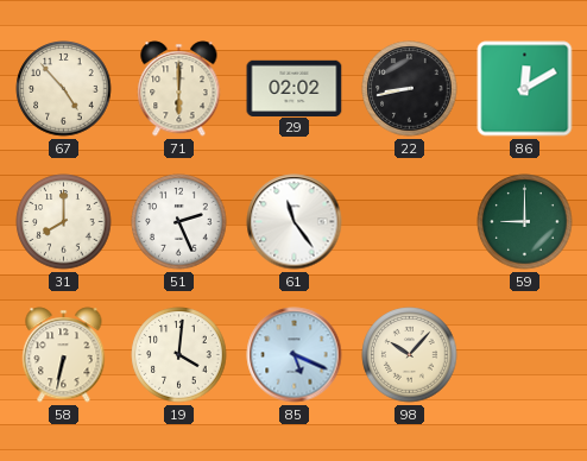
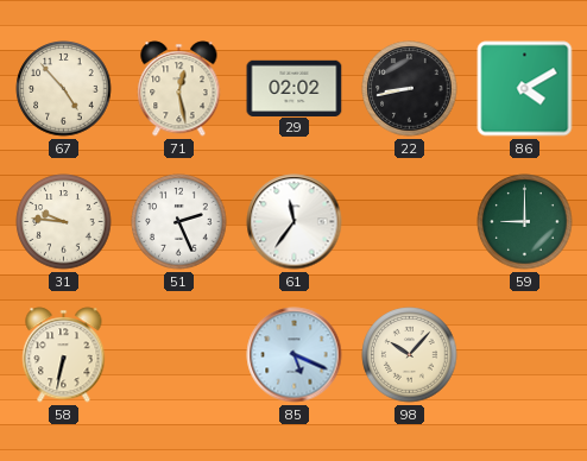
71: 6:00 -> 12:28 (179, 89)
86: 12:10 -> 4:10 (525, 89)
31: 8:00 -> 9:46 (64, 222)
61: 11:24 -> 11:36 (295, 222)
19: 4:01 -> none (179, 355)
